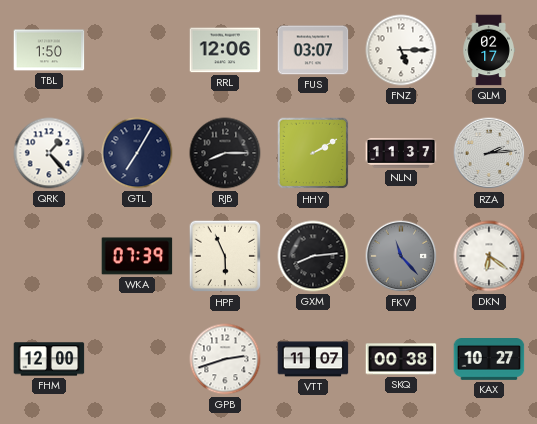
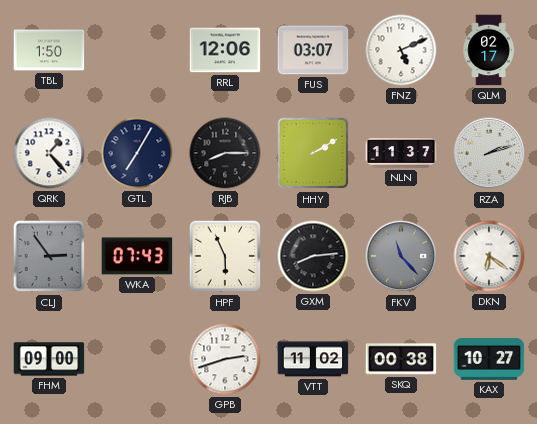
FNZ: 5:15 -> 5:11 (401, 50)
RZA: 2:14 -> 2:12 (489, 153)
CLJ: none -> 2:54 (49, 256)
WKA: 07:39 -> 07:43 (137, 256)
FHM: 12:00 -> 09:00 (49, 359)
VTT: 11:07 -> 11:02 (313, 359)
